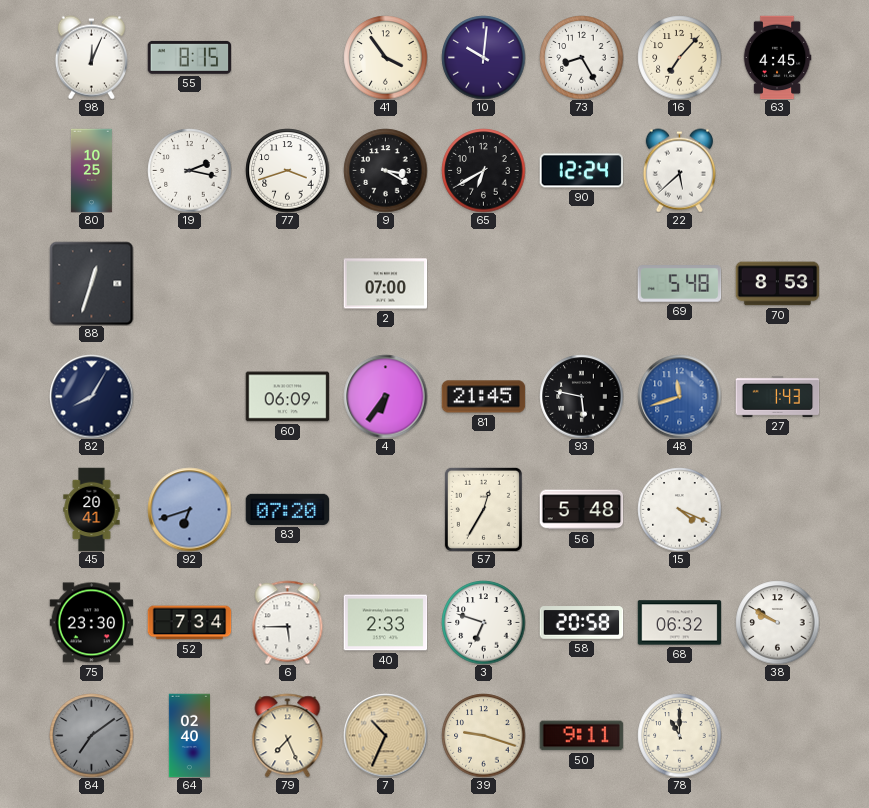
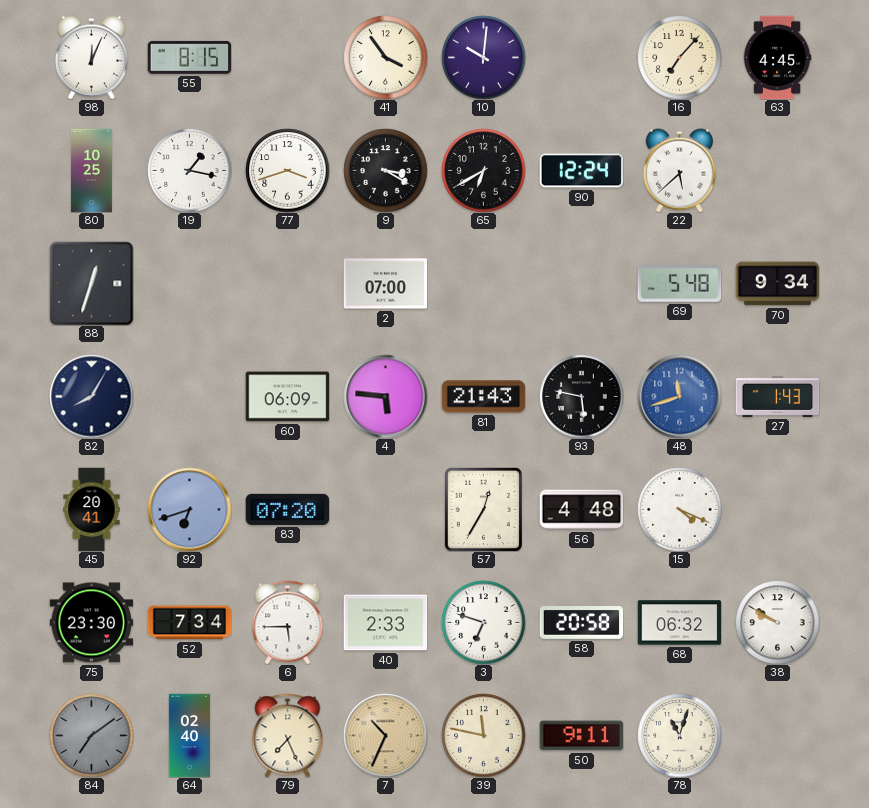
73: 8:25 -> none (581, 57)
19: 2:17 -> 1:17 (189, 170)
70: 8:53 -> 9:34 (777, 284)
4: 6:36 -> 5:46 (385, 396)
81: 21:45 -> 21:43 (483, 397)
56: 5:48 -> 4:48 (581, 510)
39: 9:18 -> 11:47 (483, 735)
78: 11:00 -> 11:03 (679, 735)
